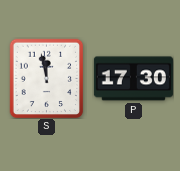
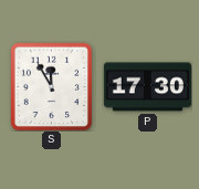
S: 11:58 -> 11:55 (52, 86)
